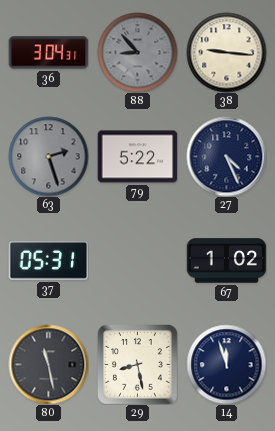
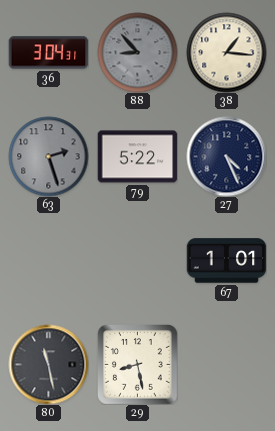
38: 9:16 -> 1:16 (226, 52)
37: 05:31 -> none (48, 261)
67: 1:02 -> 1:01 (226, 261)
14: 11:57 -> none (226, 364)
